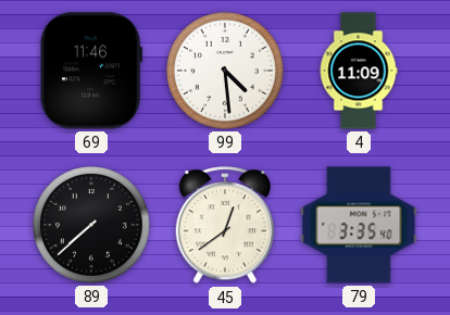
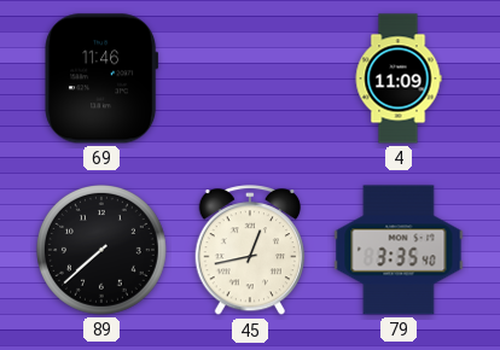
99: 4:29 -> none (226, 72)
45: 12:39 -> 12:43 (249, 251)
